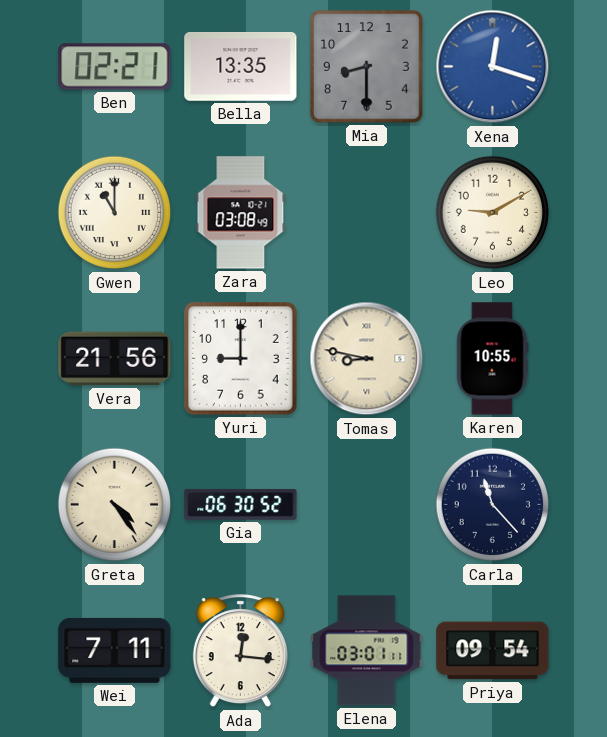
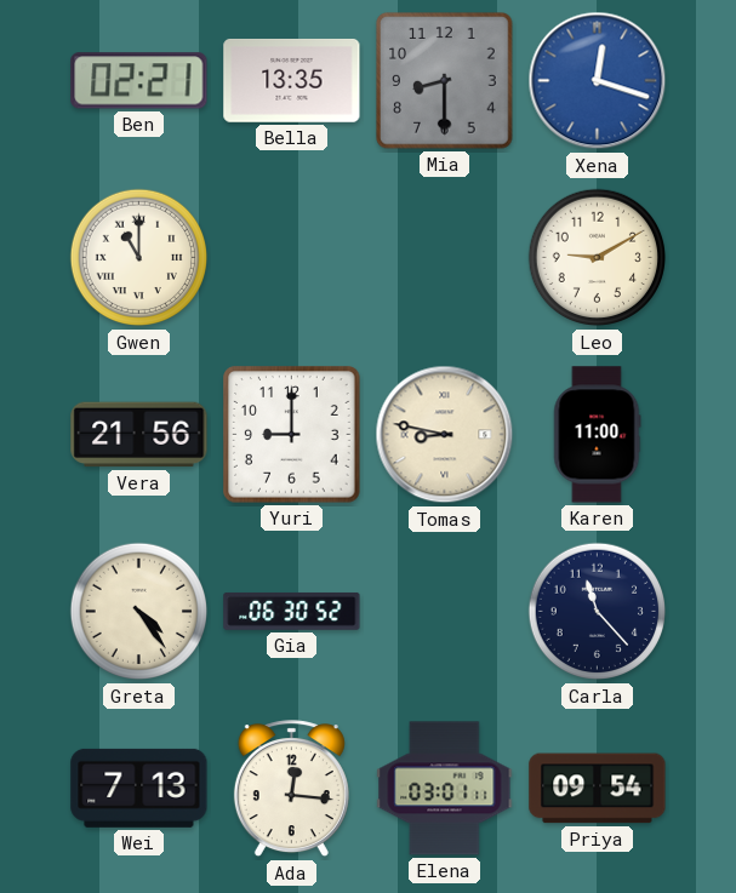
Zara: 03:08 -> none (241, 213)
Karen: 10:55 -> 11:00 (597, 435)
Wei: 7:11 -> 7:13 (139, 788)
